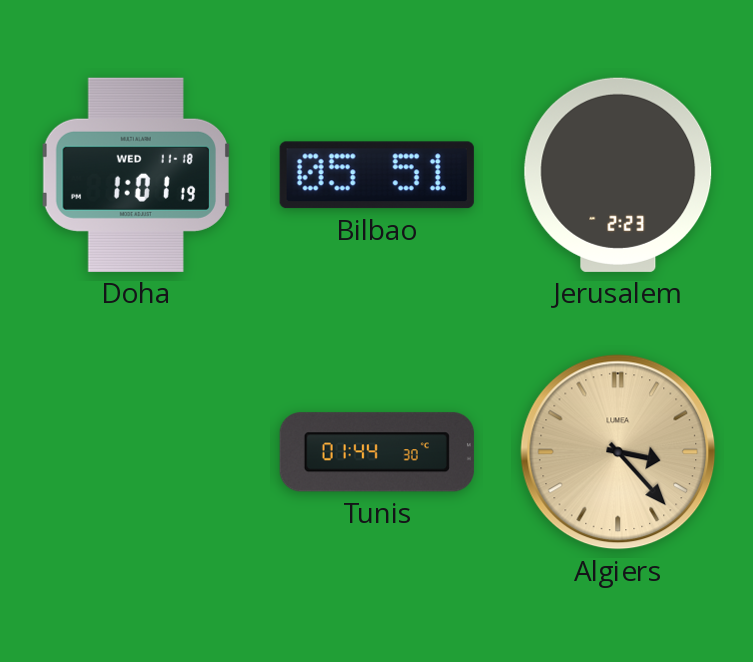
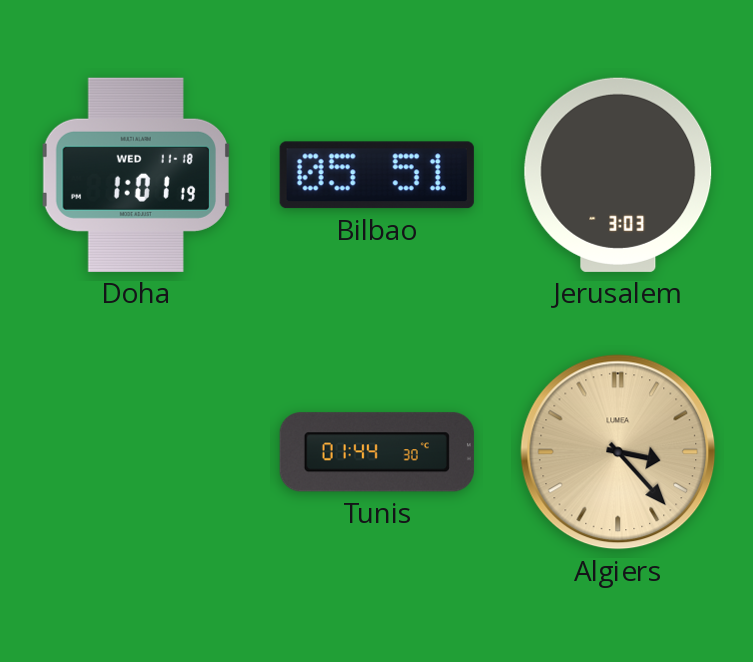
Jerusalem: 2:23 -> 3:03 (618, 175)
